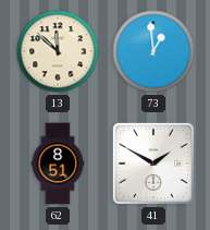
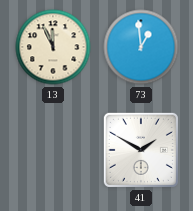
13: 11:52 -> 11:56 (53, 47)
62: 8:51 -> none (58, 164)
